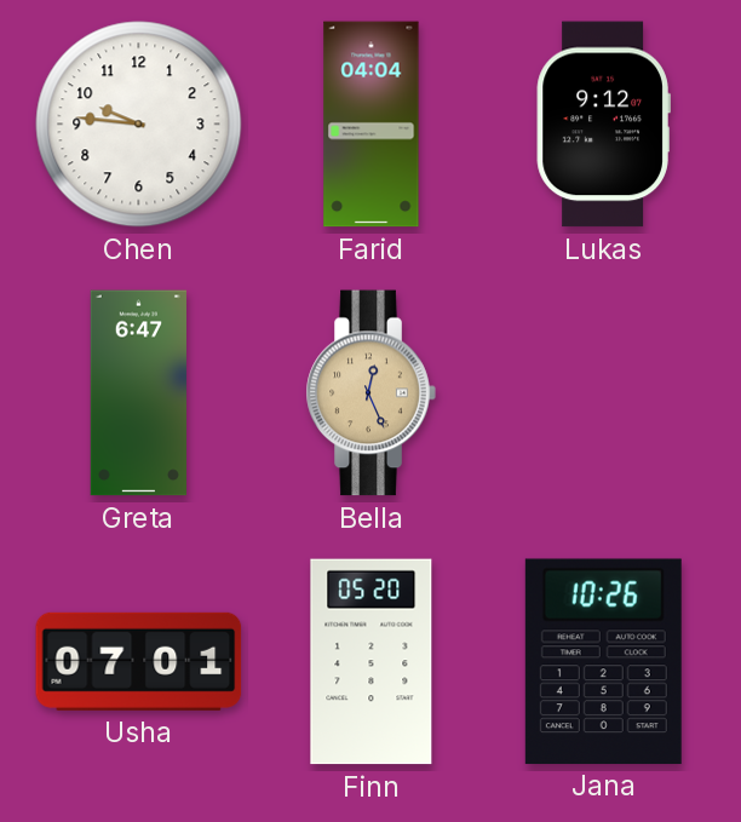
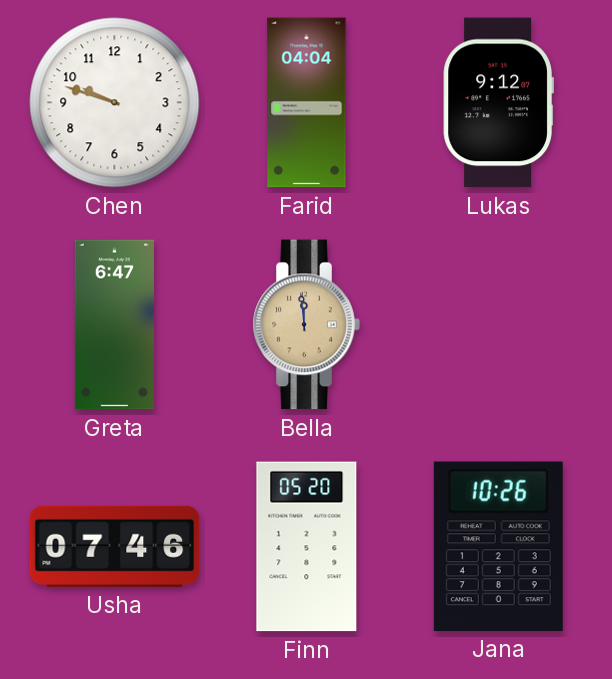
Chen: 9:46 -> 9:48 (115, 103)
Bella: 12:26 -> 11:59 (306, 325)
Usha: 07:01 -> 07:46 (115, 546)
